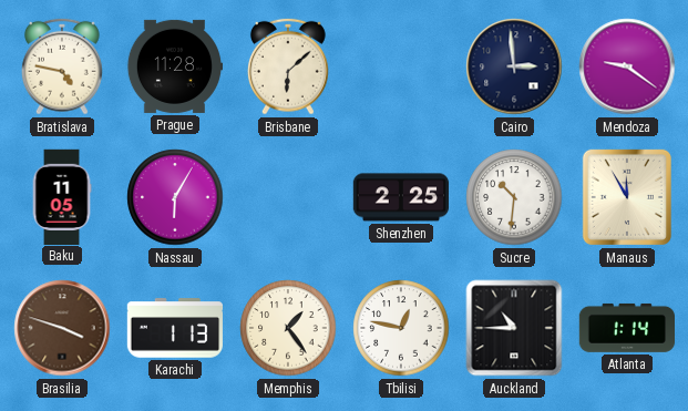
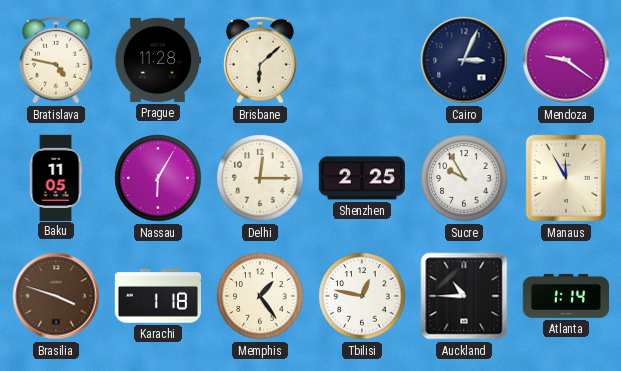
Cairo: 2:59 -> 3:04 (464, 60)
Delhi: none -> 12:15 (260, 178)
Sucre: 10:31 -> 9:55 (464, 178)
Karachi: 1:13 -> 1:18 (157, 296)
